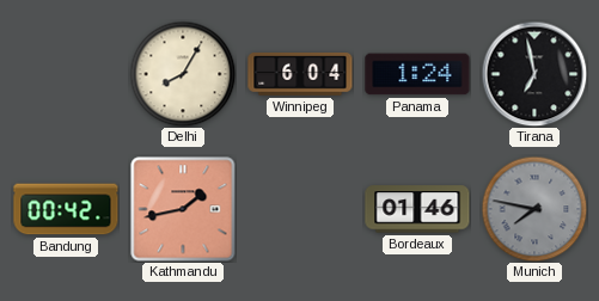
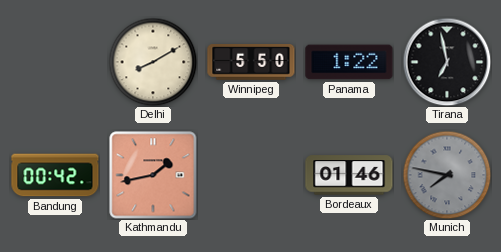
Delhi: 8:05 -> 8:10 (153, 62)
Winnipeg: 6:04 -> 5:50 (251, 63)
Panama: 1:24 -> 1:22 (349, 62)
